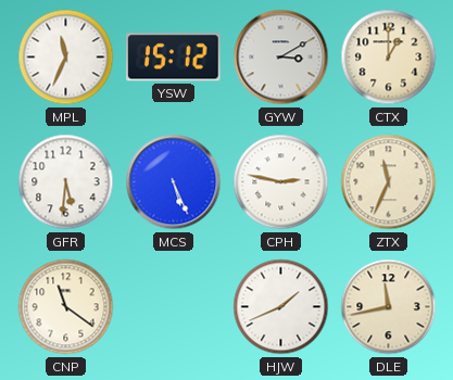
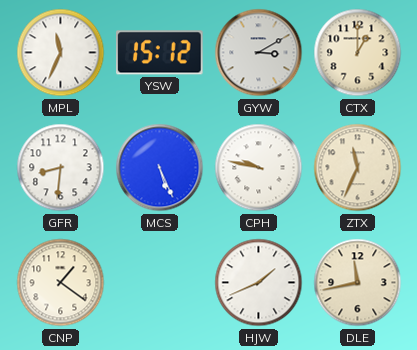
GFR: 5:31 -> 8:31 (61, 168)
CPH: 2:47 -> 9:47 (259, 168)
CNP: 11:21 -> 1:21 (61, 283)
